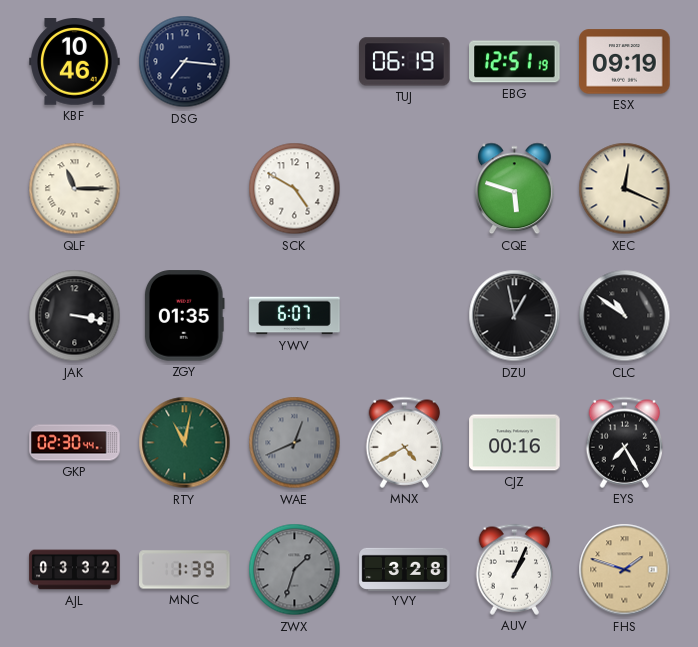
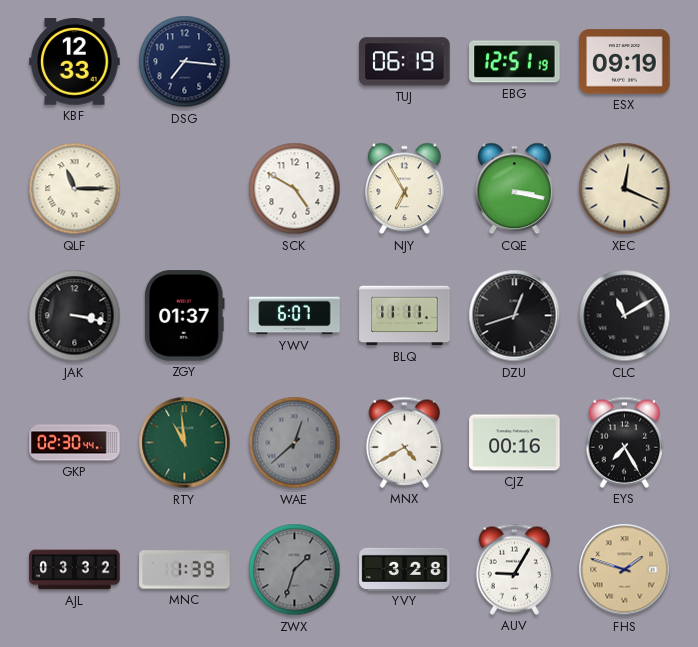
KBF: 10:46 -> 12:33 (75, 62)
NJY: none -> 6:55 (404, 189)
CQE: 5:48 -> 3:17 (514, 189)
ZGY: 01:35 -> 01:37 (185, 316)
BLQ: none -> 11:11 (405, 316)
DZU: 12:58 -> 12:42 (515, 316)
CLC: 10:51 -> 11:10 (625, 316)
RTY: 11:02 -> 10:59 (185, 443)
WAE: 12:41 -> 12:38 (295, 443)
AUV: 1:04 -> 9:05 (515, 569)
